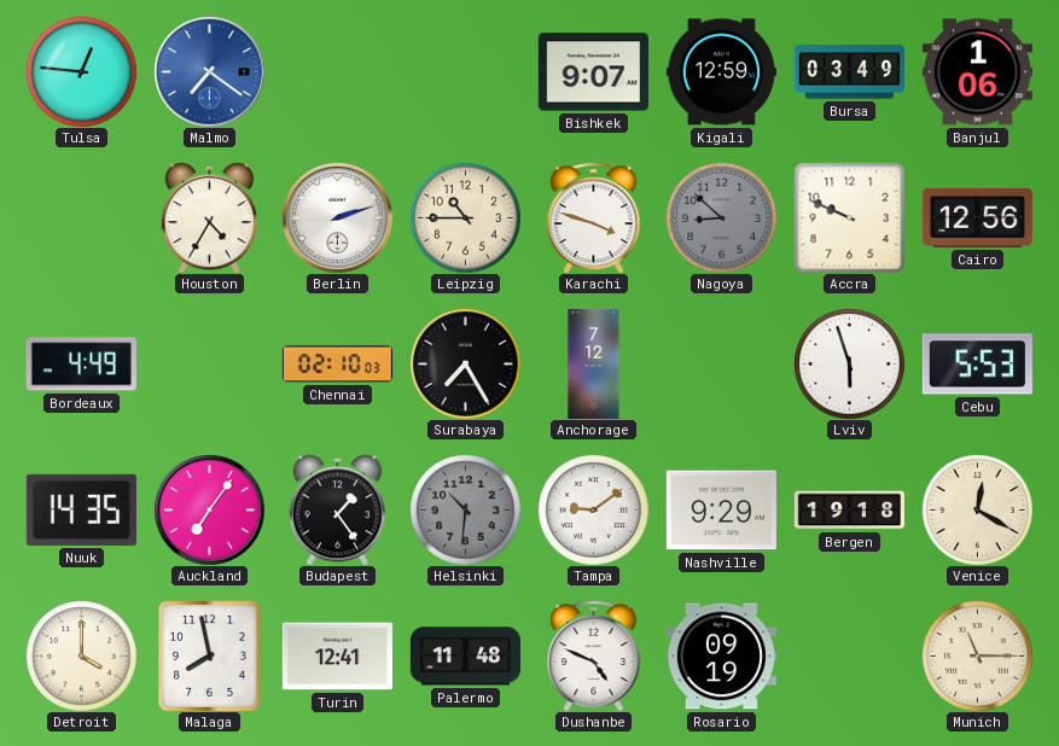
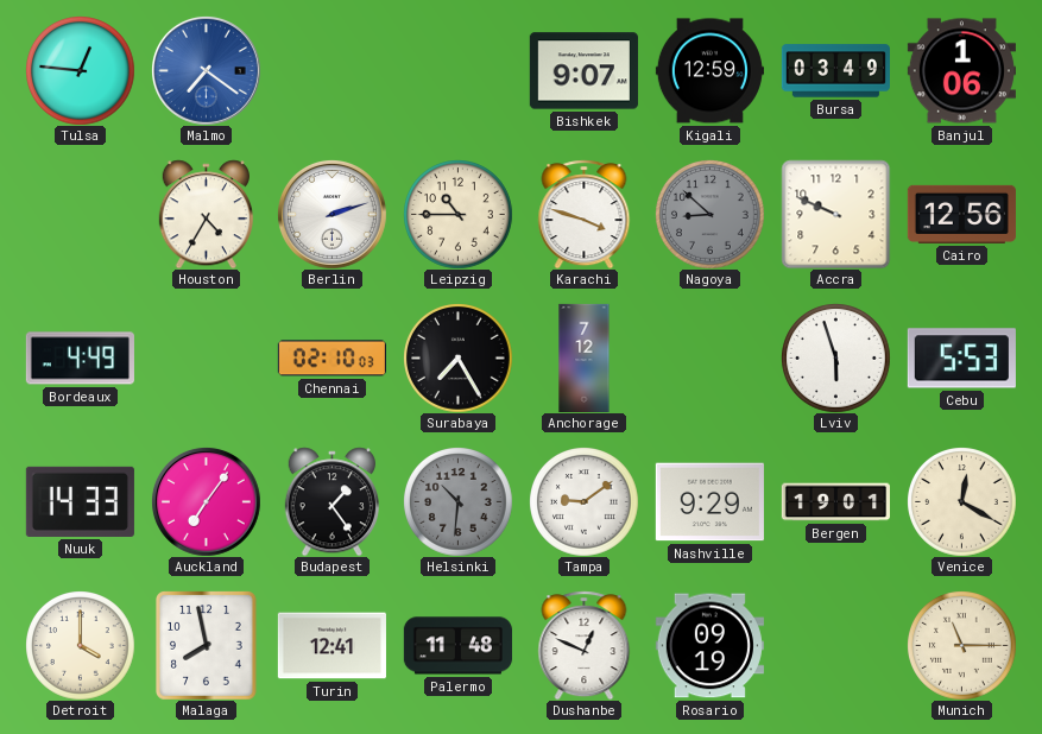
Nuuk: 14:35 -> 14:33 (80, 501)
Bergen: 19:18 -> 19:01 (835, 502)
Dushanbe: 4:49 -> 12:49 (585, 645)
